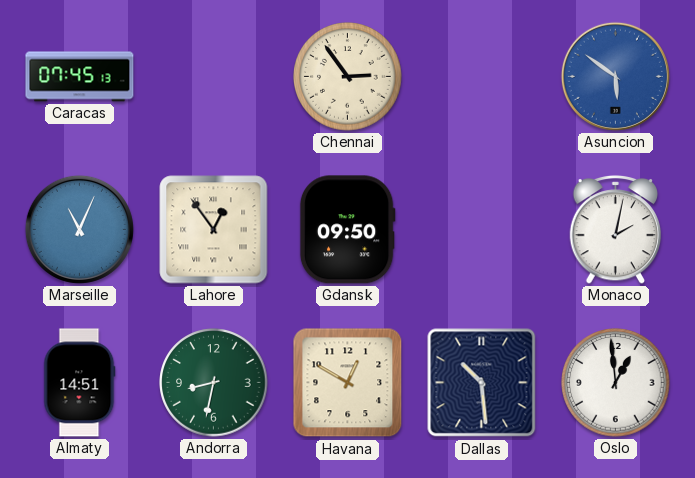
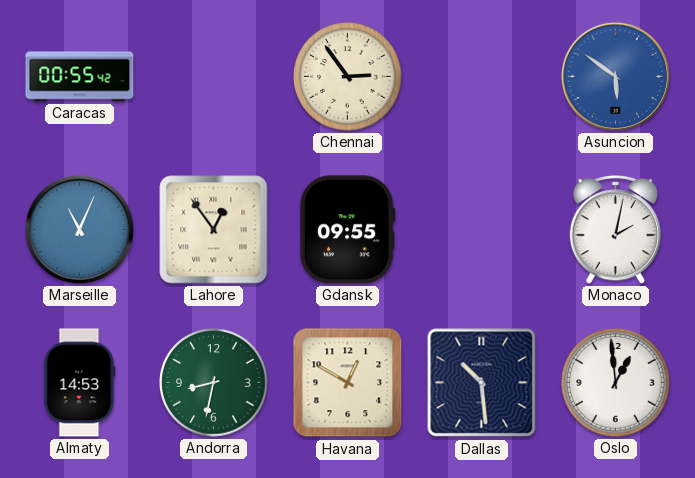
Caracas: 07:45 -> 00:55 (80, 77)
Gdansk: 09:50 -> 09:55 (347, 230)
Almaty: 14:51 -> 14:53 (80, 383)
